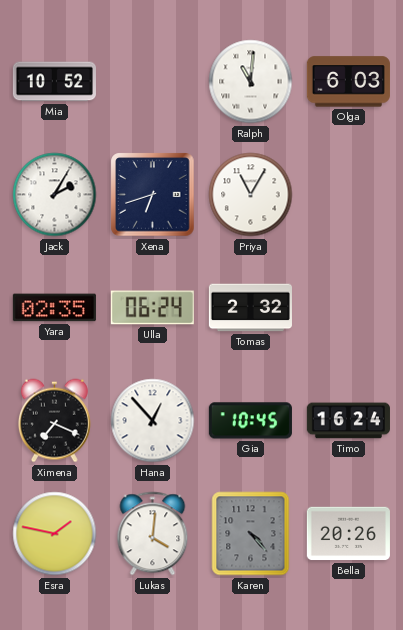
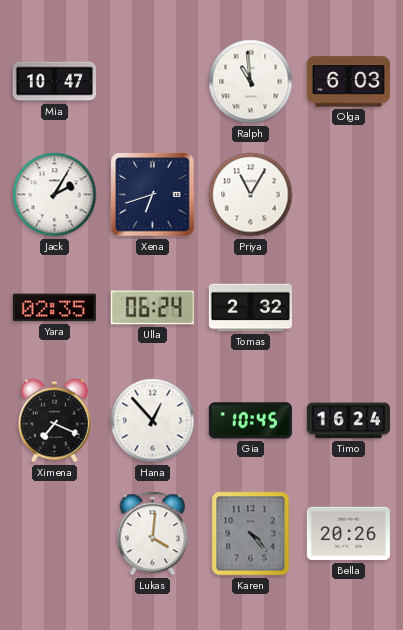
Mia: 10:52 -> 10:47 (54, 82)
Ralph: 11:01 -> 10:59 (251, 82)
Esra: 1:47 -> none (55, 534)
